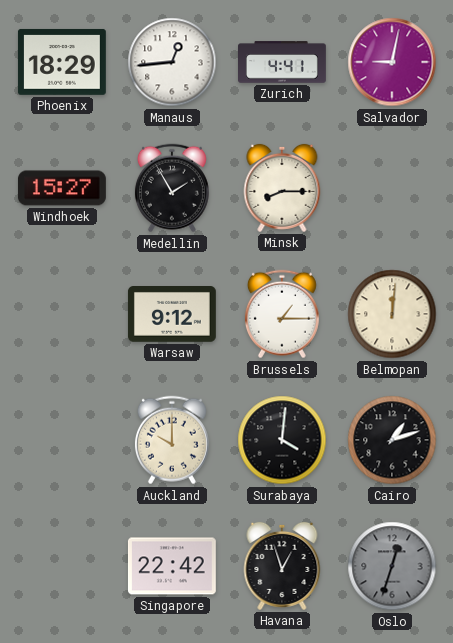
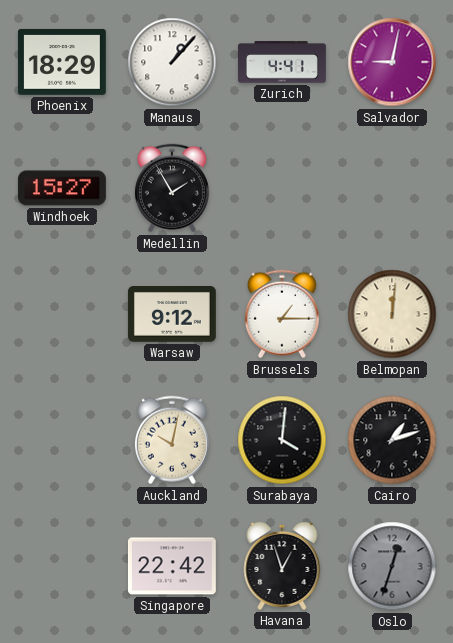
Manaus: 12:44 -> 1:07 (172, 62)
Minsk: 8:15 -> none (282, 188)
Auckland: 10:00 -> 10:02 (172, 440)
